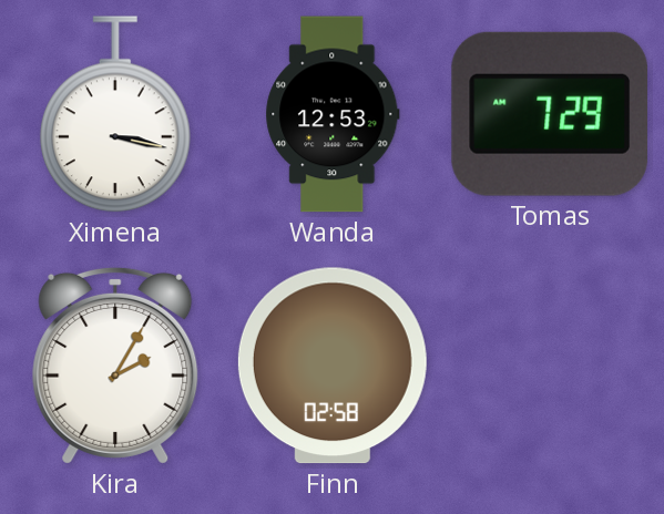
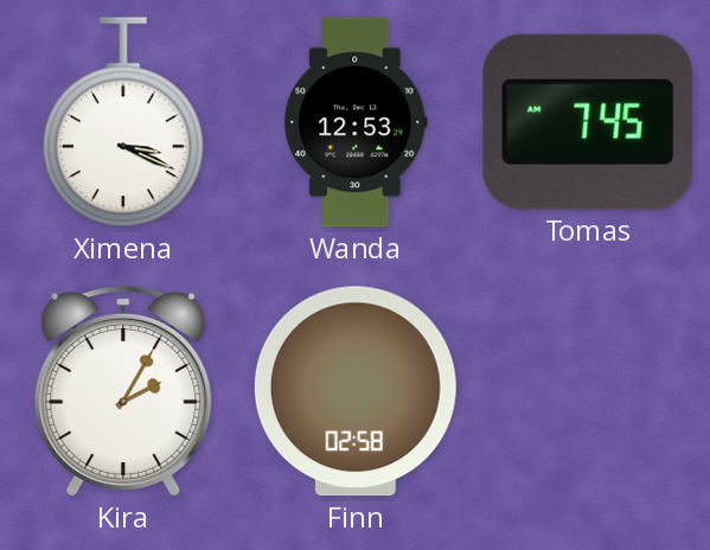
Ximena: 3:17 -> 3:19 (123, 122)
Tomas: 7:29 -> 7:45 (588, 122)
